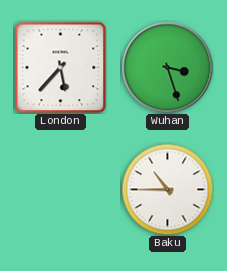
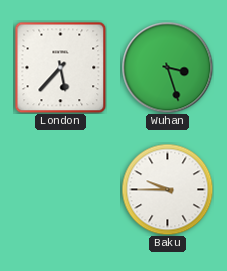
Baku: 10:45 -> 9:45 (167, 189)
